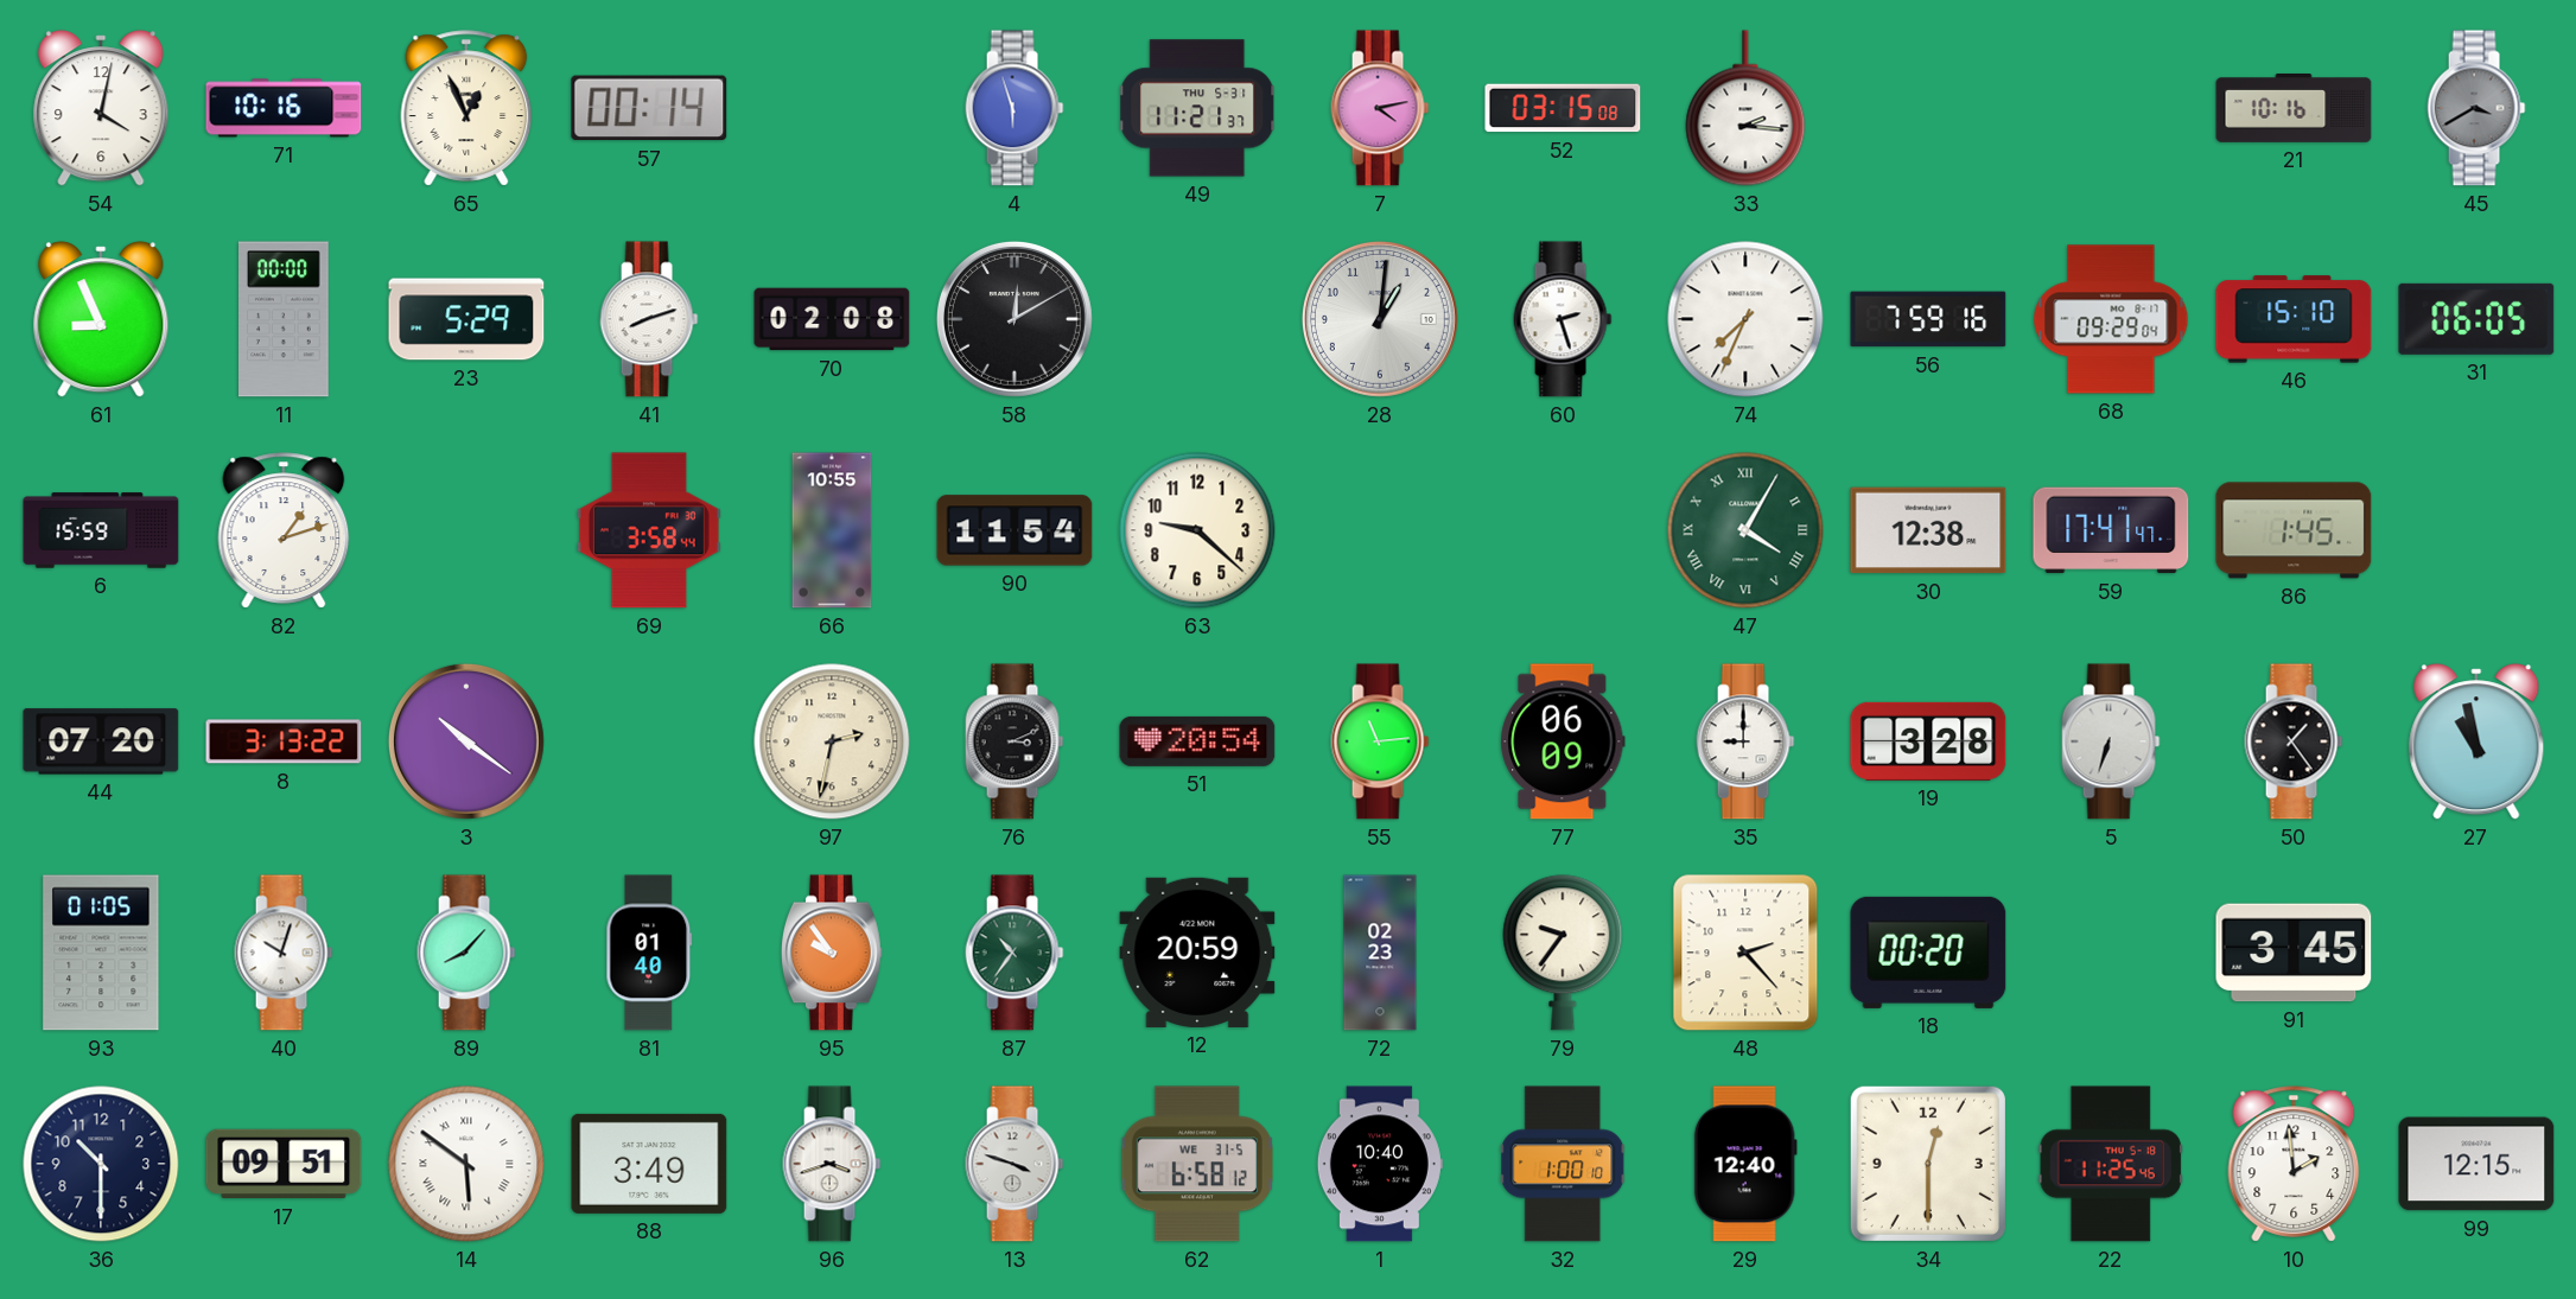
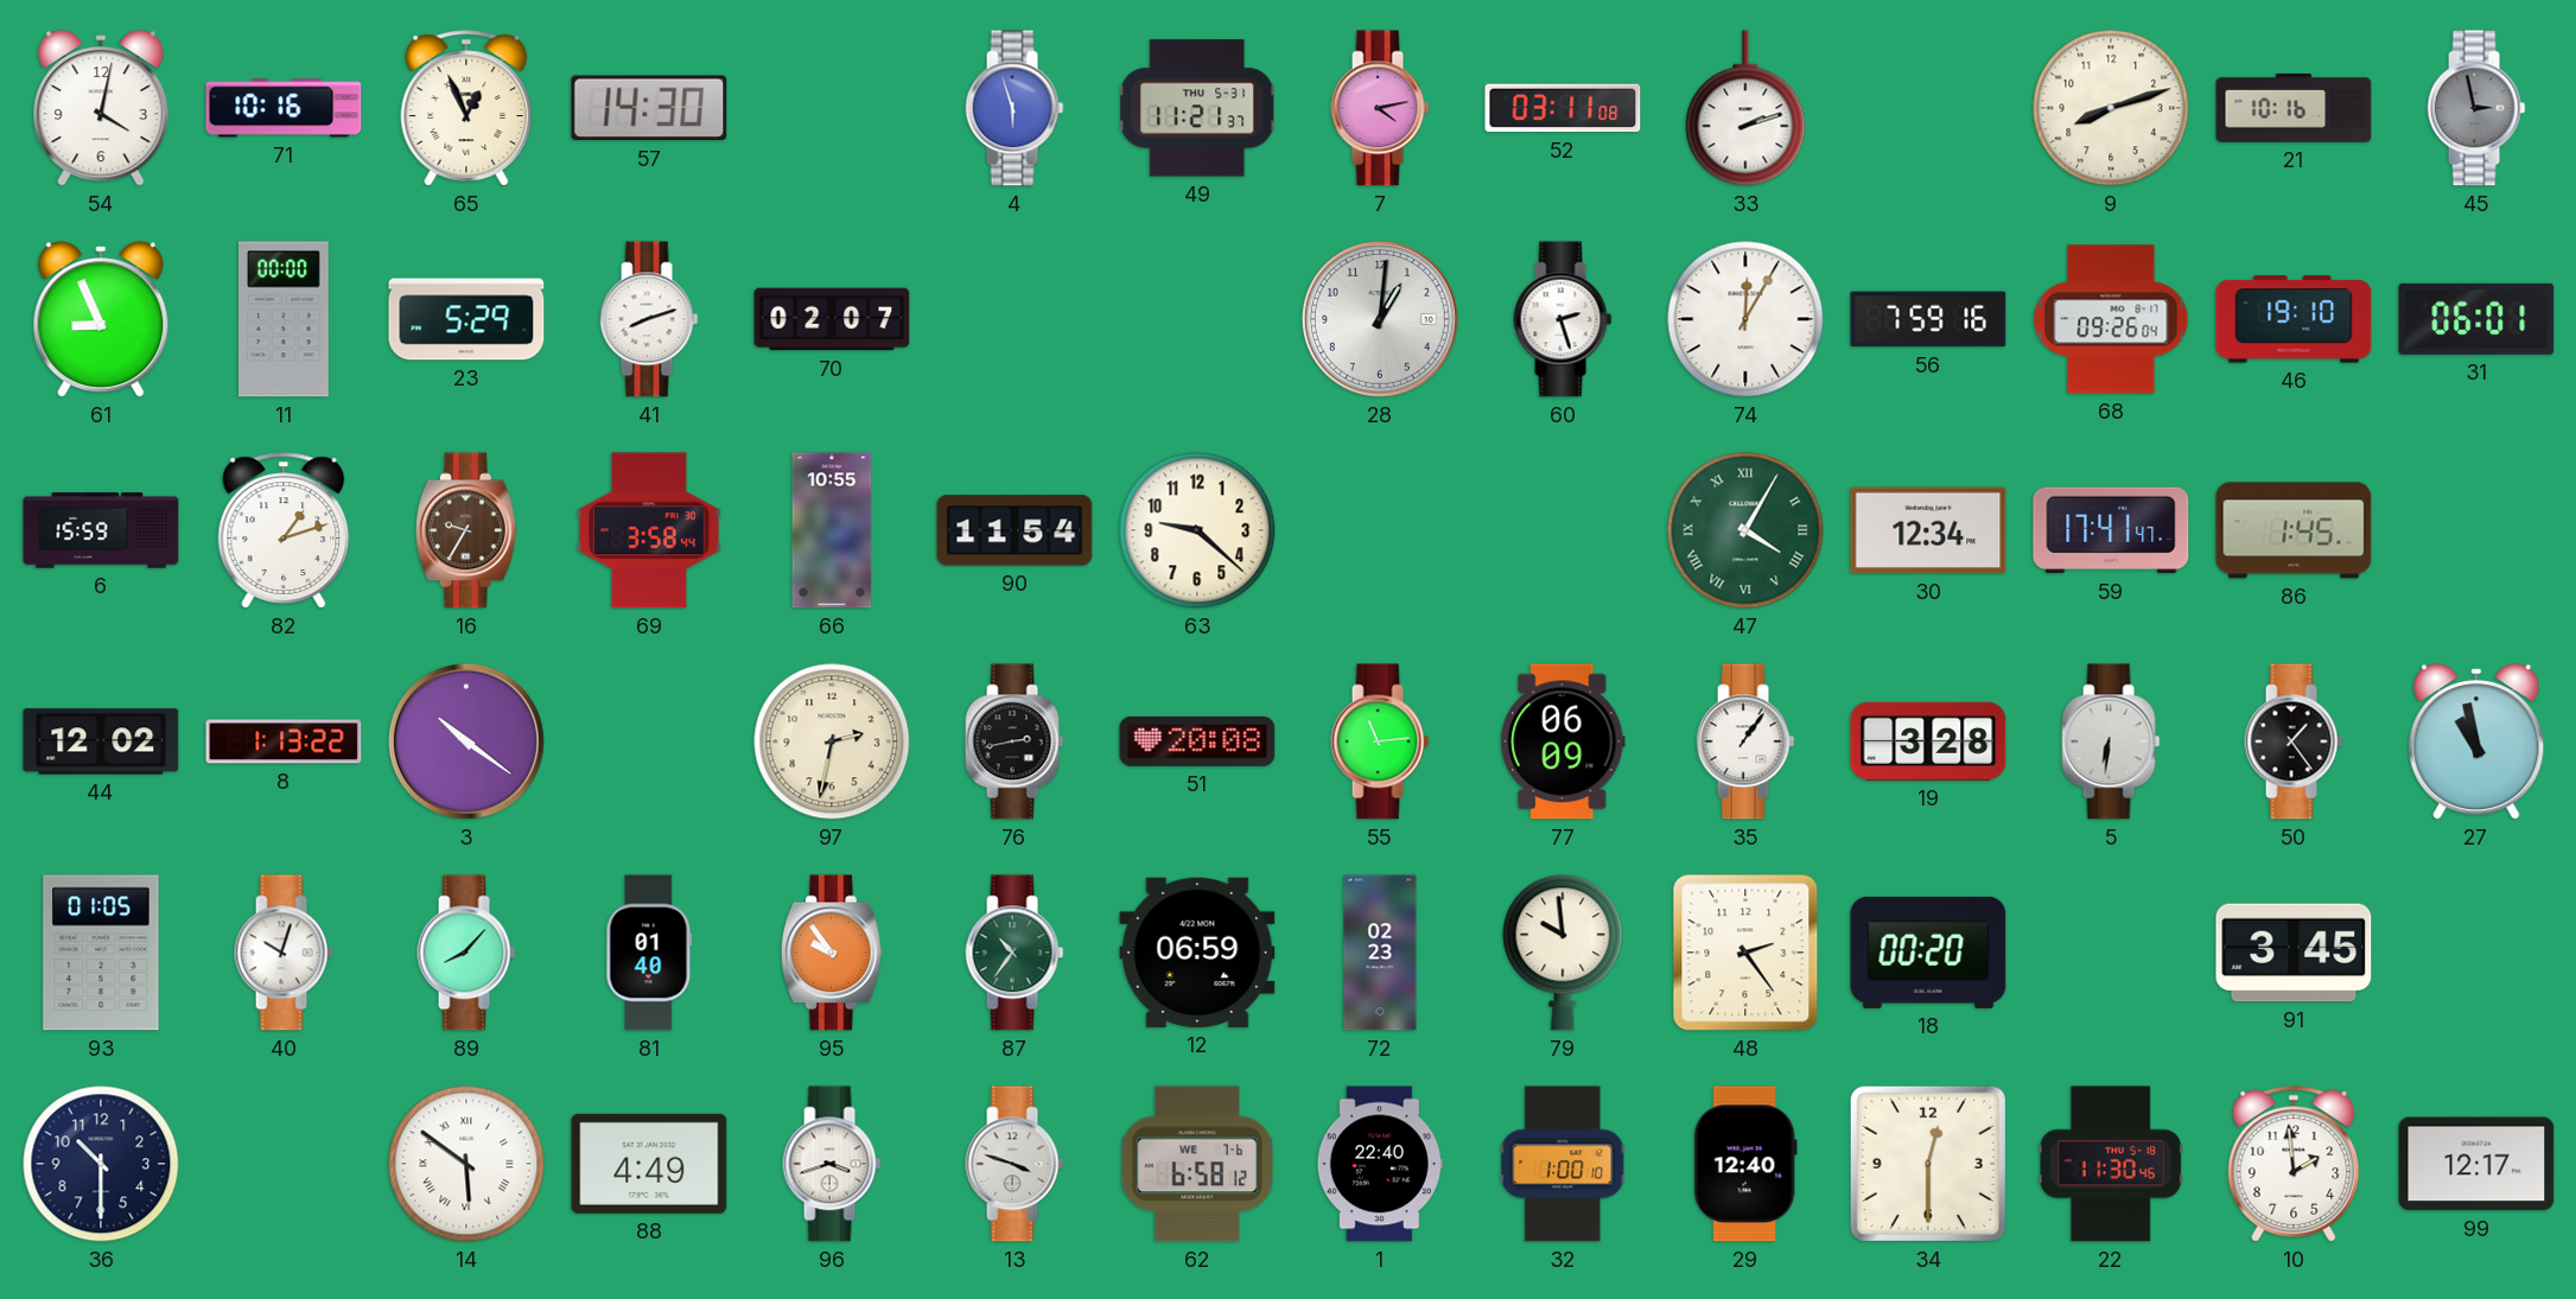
57: 00:14 -> 14:30 (649, 108)
52: 03:15 -> 03:11 (1563, 108)
33: 2:16 -> 2:12 (1745, 108)
9: none -> 8:12 (2111, 108)
45: 3:40 -> 2:58 (2476, 108)
70: 02:08 -> 02:07 (832, 319)
58: 12:10 -> none (1015, 319)
74: 7:34 -> 12:05 (1745, 319)
68: 09:29 -> 09:26 (2111, 319)
46: 15:10 -> 19:10 (2294, 319)
31: 06:05 -> 06:01 (2476, 319)
16: none -> 9:35 (466, 530)
30: 12:38 -> 12:34 (1928, 530)
44: 07:20 -> 12:02 (101, 741)
8: 3:13 -> 1:13 (284, 741)
76: 3:11 -> 2:43 (1015, 741)
51: 20:54 -> 20:08 (1197, 741)
35: 9:00 -> 1:06 (1745, 741)
5: 6:33 -> 6:31 (2111, 741)
12: 20:59 -> 06:59 (1197, 953)
79: 9:36 -> 9:59 (1563, 953)
48: 2:23 -> 2:24 (1745, 953)
17: 09:51 -> none (284, 1164)
88: 3:49 -> 4:49 (649, 1164)
62 date: WE 31-5 -> WE 7-6 (1197, 1164)
1: 10:40 -> 22:40 (1380, 1164)
22: 11:25 -> 11:30 (2111, 1164)
99: 12:15 -> 12:17 (2476, 1164)
